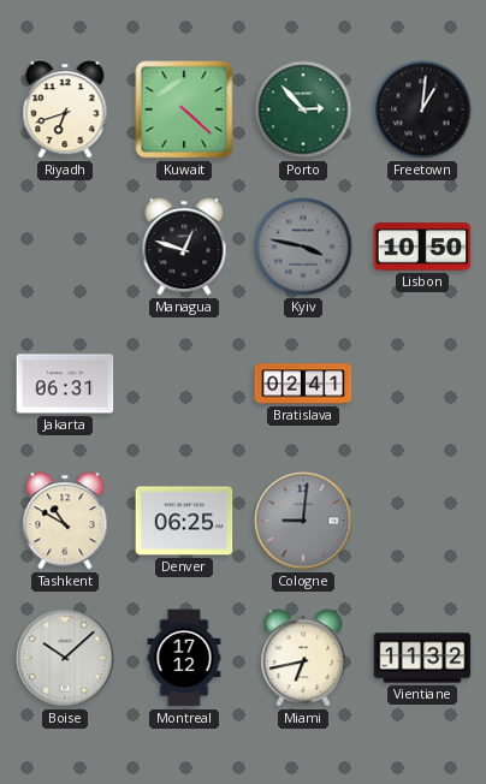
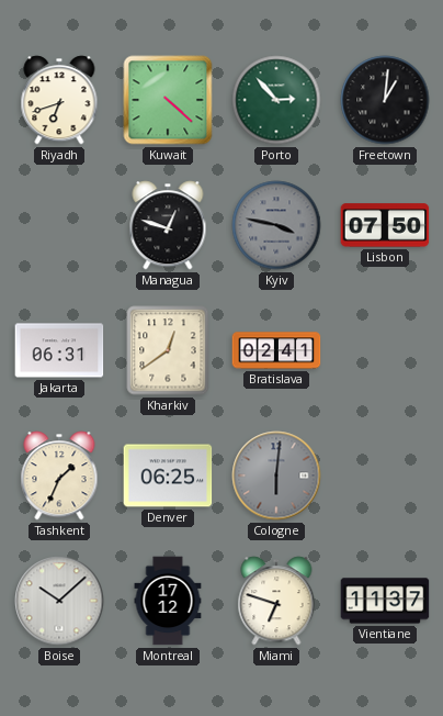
Lisbon: 10:50 -> 07:50 (385, 225)
Kharkiv: none -> 12:39 (168, 350)
Tashkent: 10:50 -> 1:34 (59, 476)
Cologne: 9:01 -> 6:01 (276, 476)
Miami: 6:43 -> 6:48 (276, 601)
Vientiane: 11:32 -> 11:37 (385, 601)
